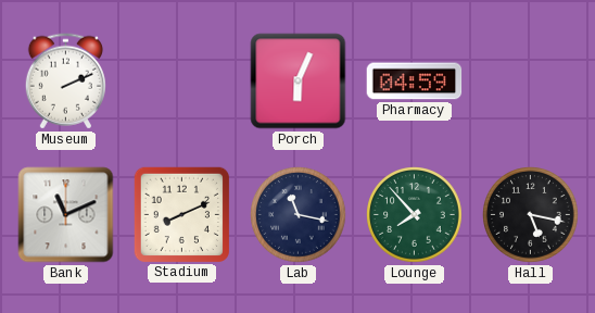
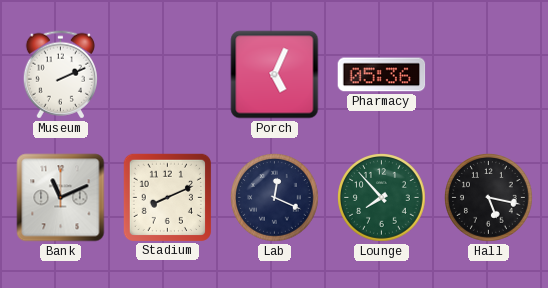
Porch: 6:04 -> 5:04 (275, 75)
Pharmacy: 04:59 -> 05:36 (382, 75)
Lab: 11:17 -> 12:19 (275, 198)
